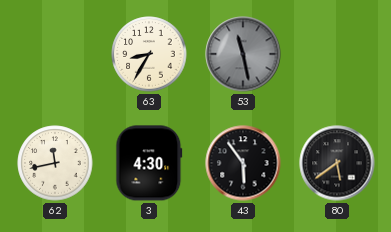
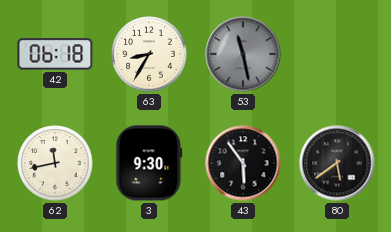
42: none -> 06:18 (55, 54)
3: 4:30 -> 9:30 (149, 163)
